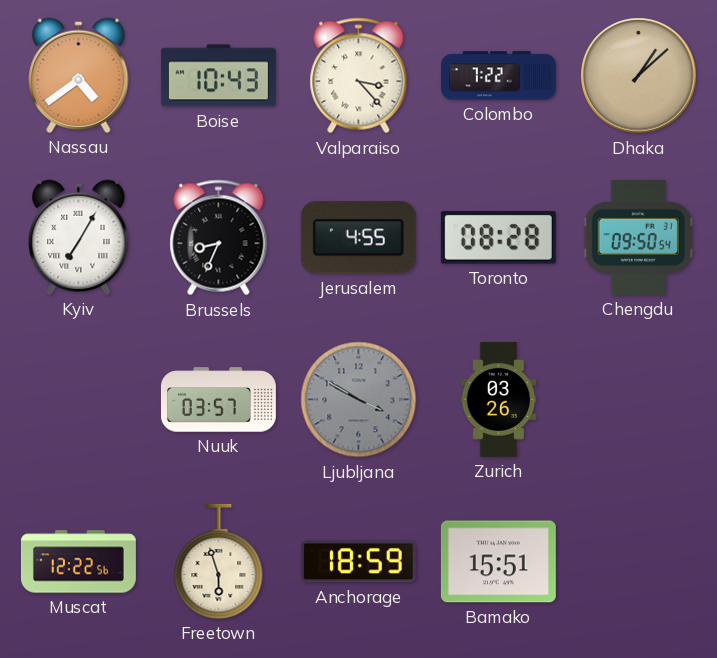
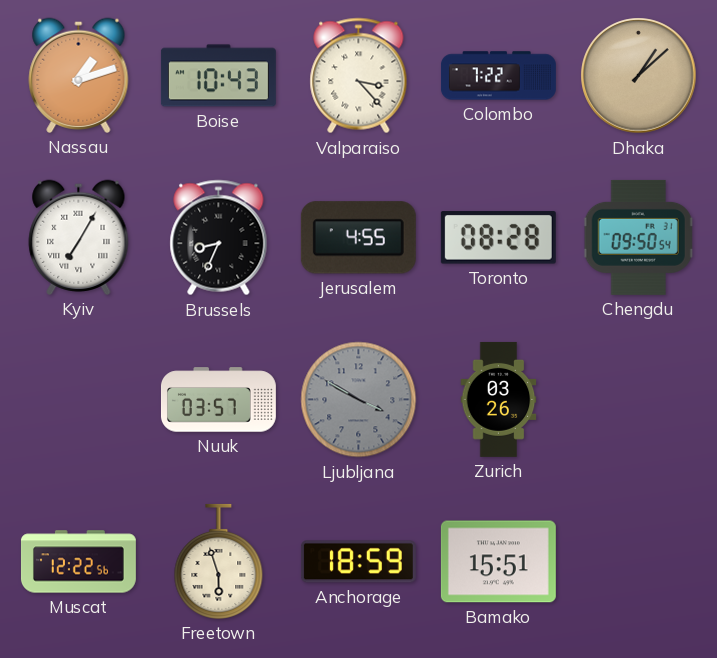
Nassau: 4:39 -> 1:12 (79, 75)
